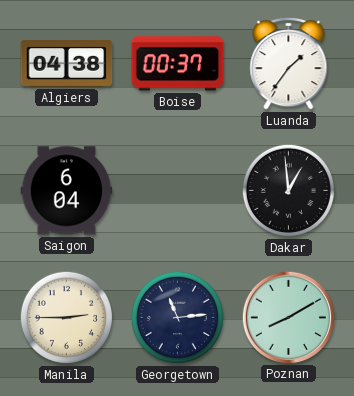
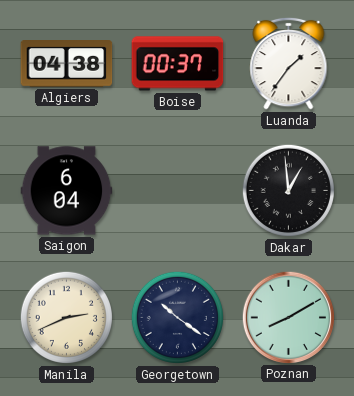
Manila: 2:45 -> 2:41 (66, 317)
Georgetown: 11:14 -> 10:21 (177, 317)
